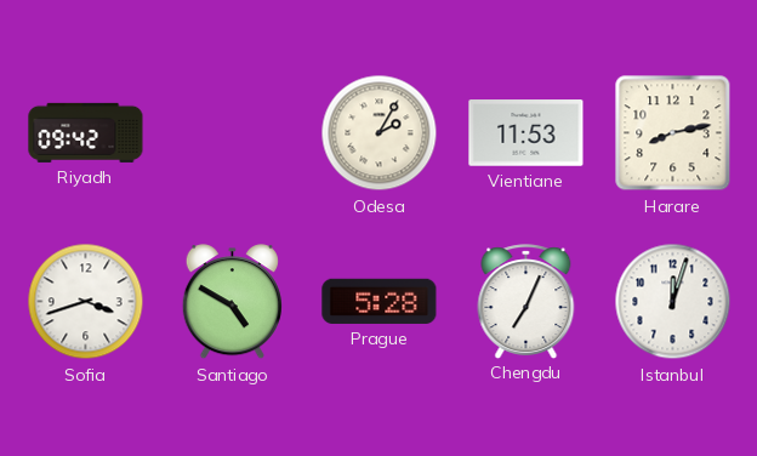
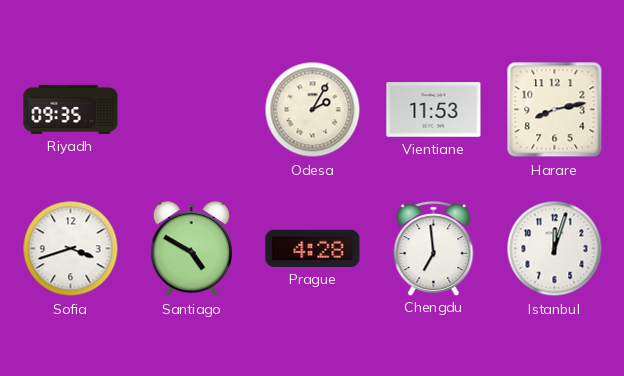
Riyadh: 09:42 -> 09:35 (71, 109)
Prague: 5:28 -> 4:28 (313, 248)
Chengdu: 7:04 -> 6:59 (434, 248)
